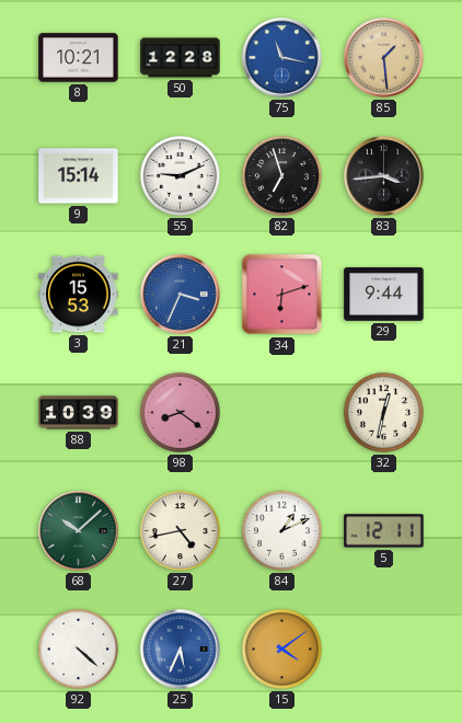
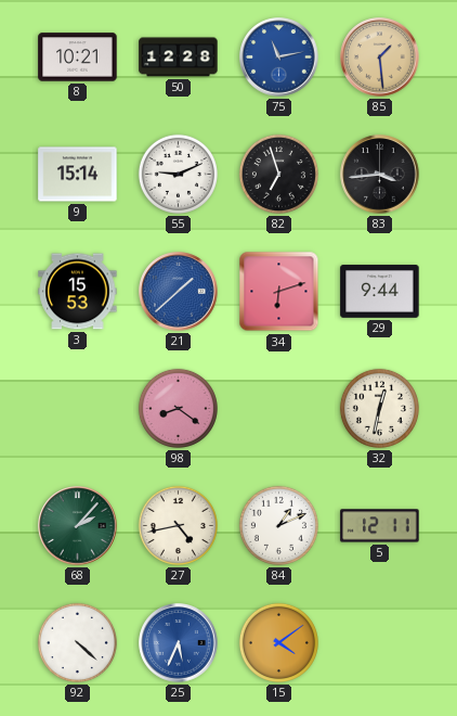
75: 11:17 -> 11:13 (279, 57)
21: 3:34 -> 1:38 (179, 292)
88: 10:39 -> none (79, 413)
68: 10:08 -> 2:07 (78, 526)
